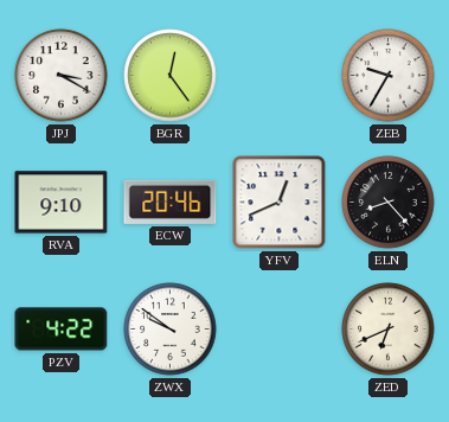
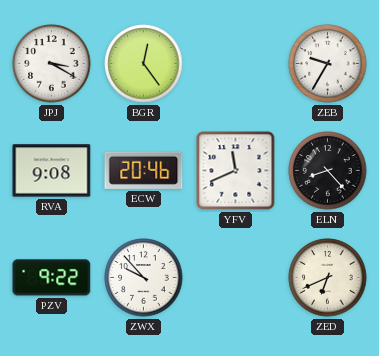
RVA: 9:10 -> 9:08 (52, 171)
YFV: 12:41 -> 11:41 (236, 171)
PZV: 4:22 -> 9:22 (52, 278)
ZWX: 9:51 -> 9:53 (144, 278)
